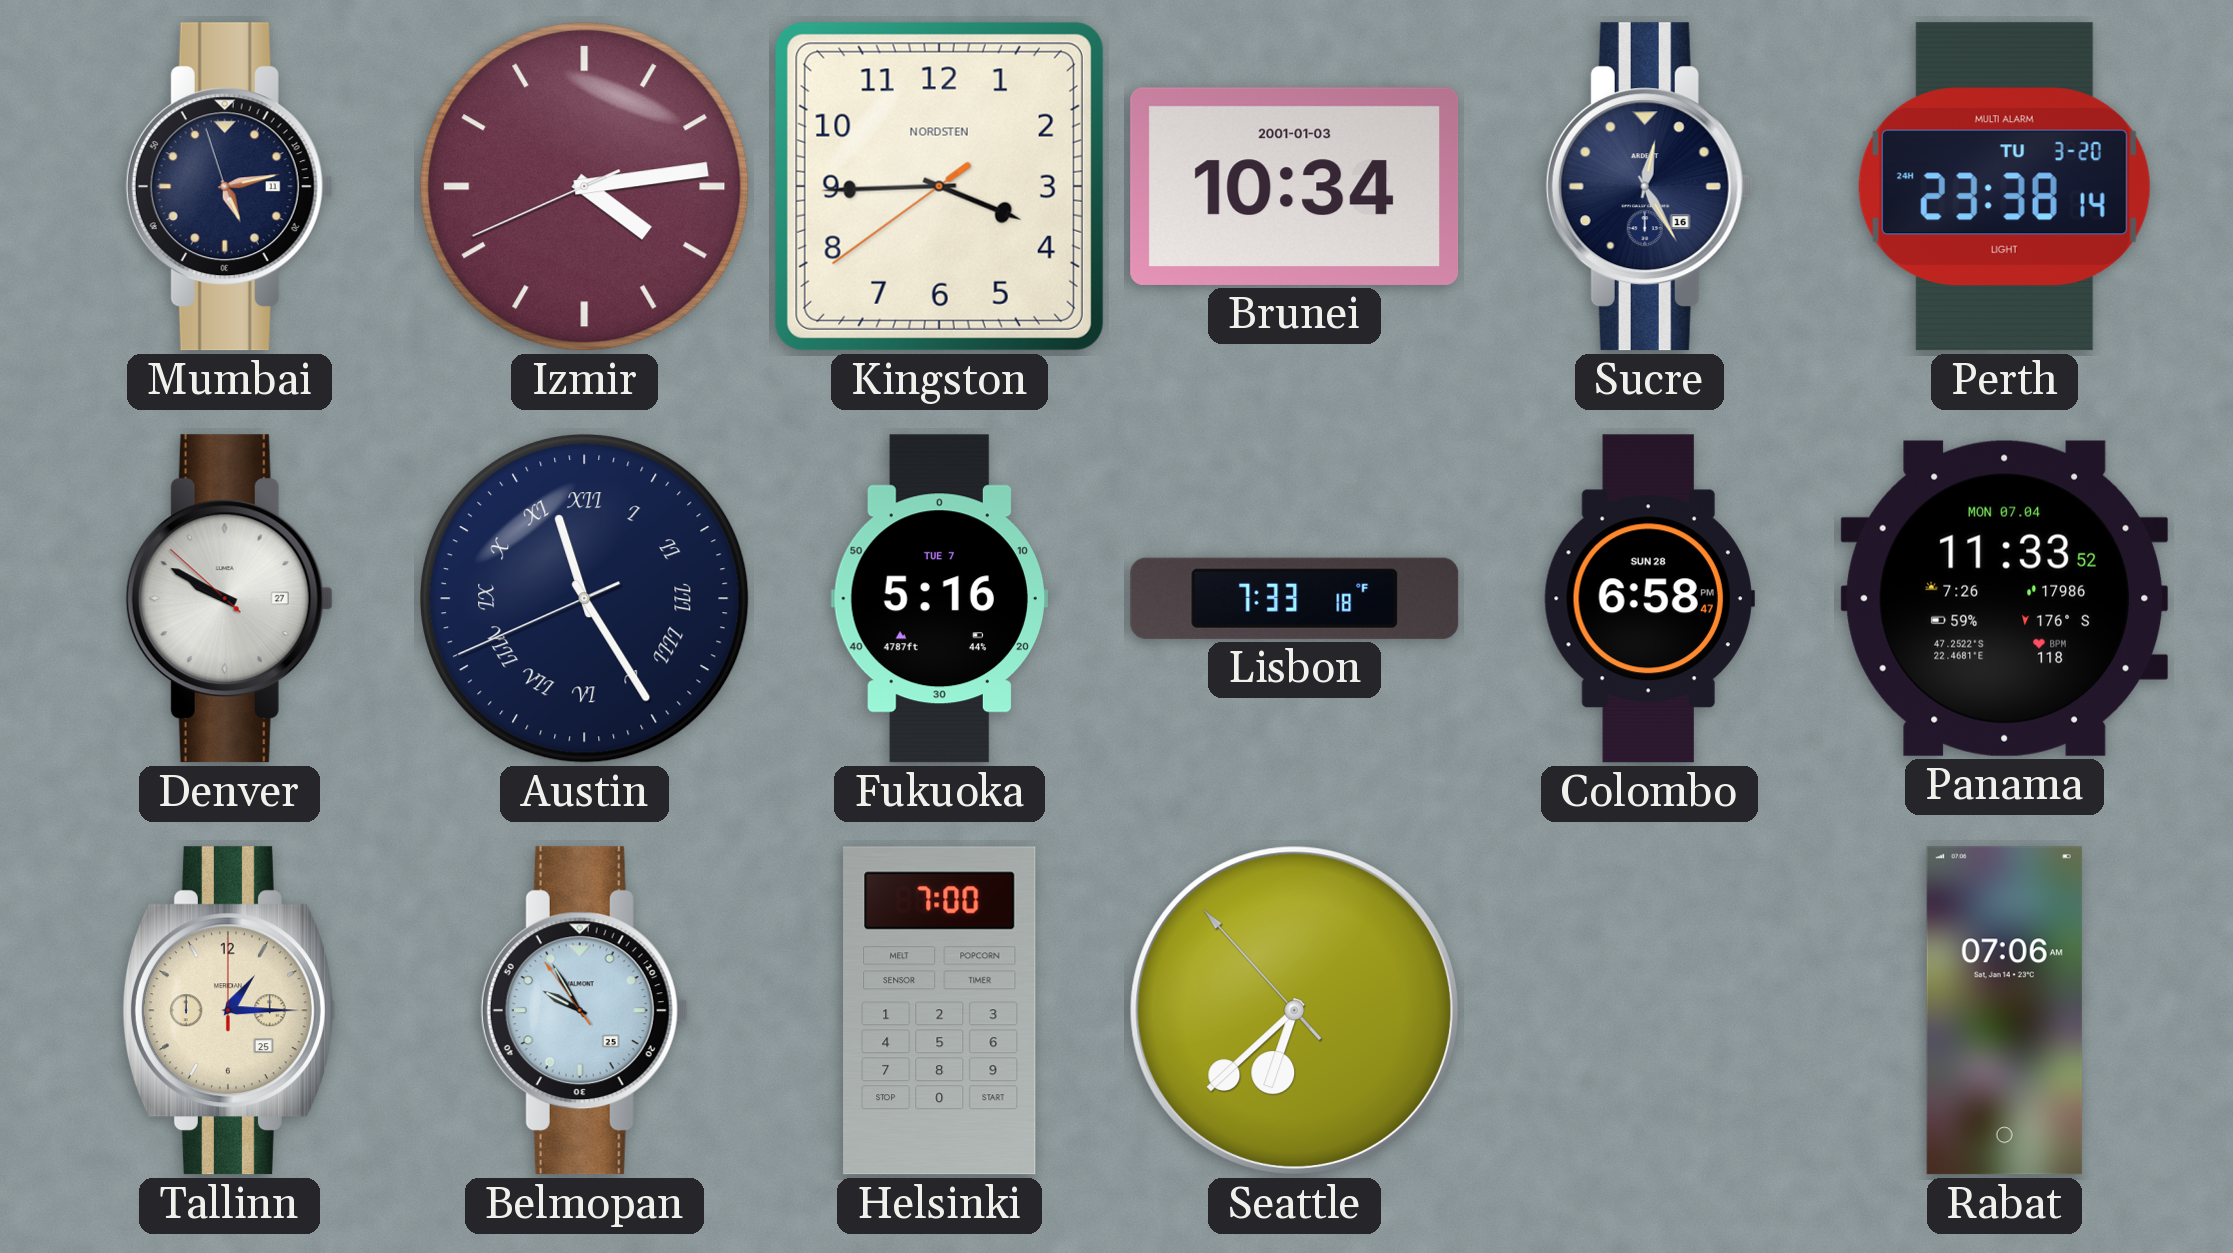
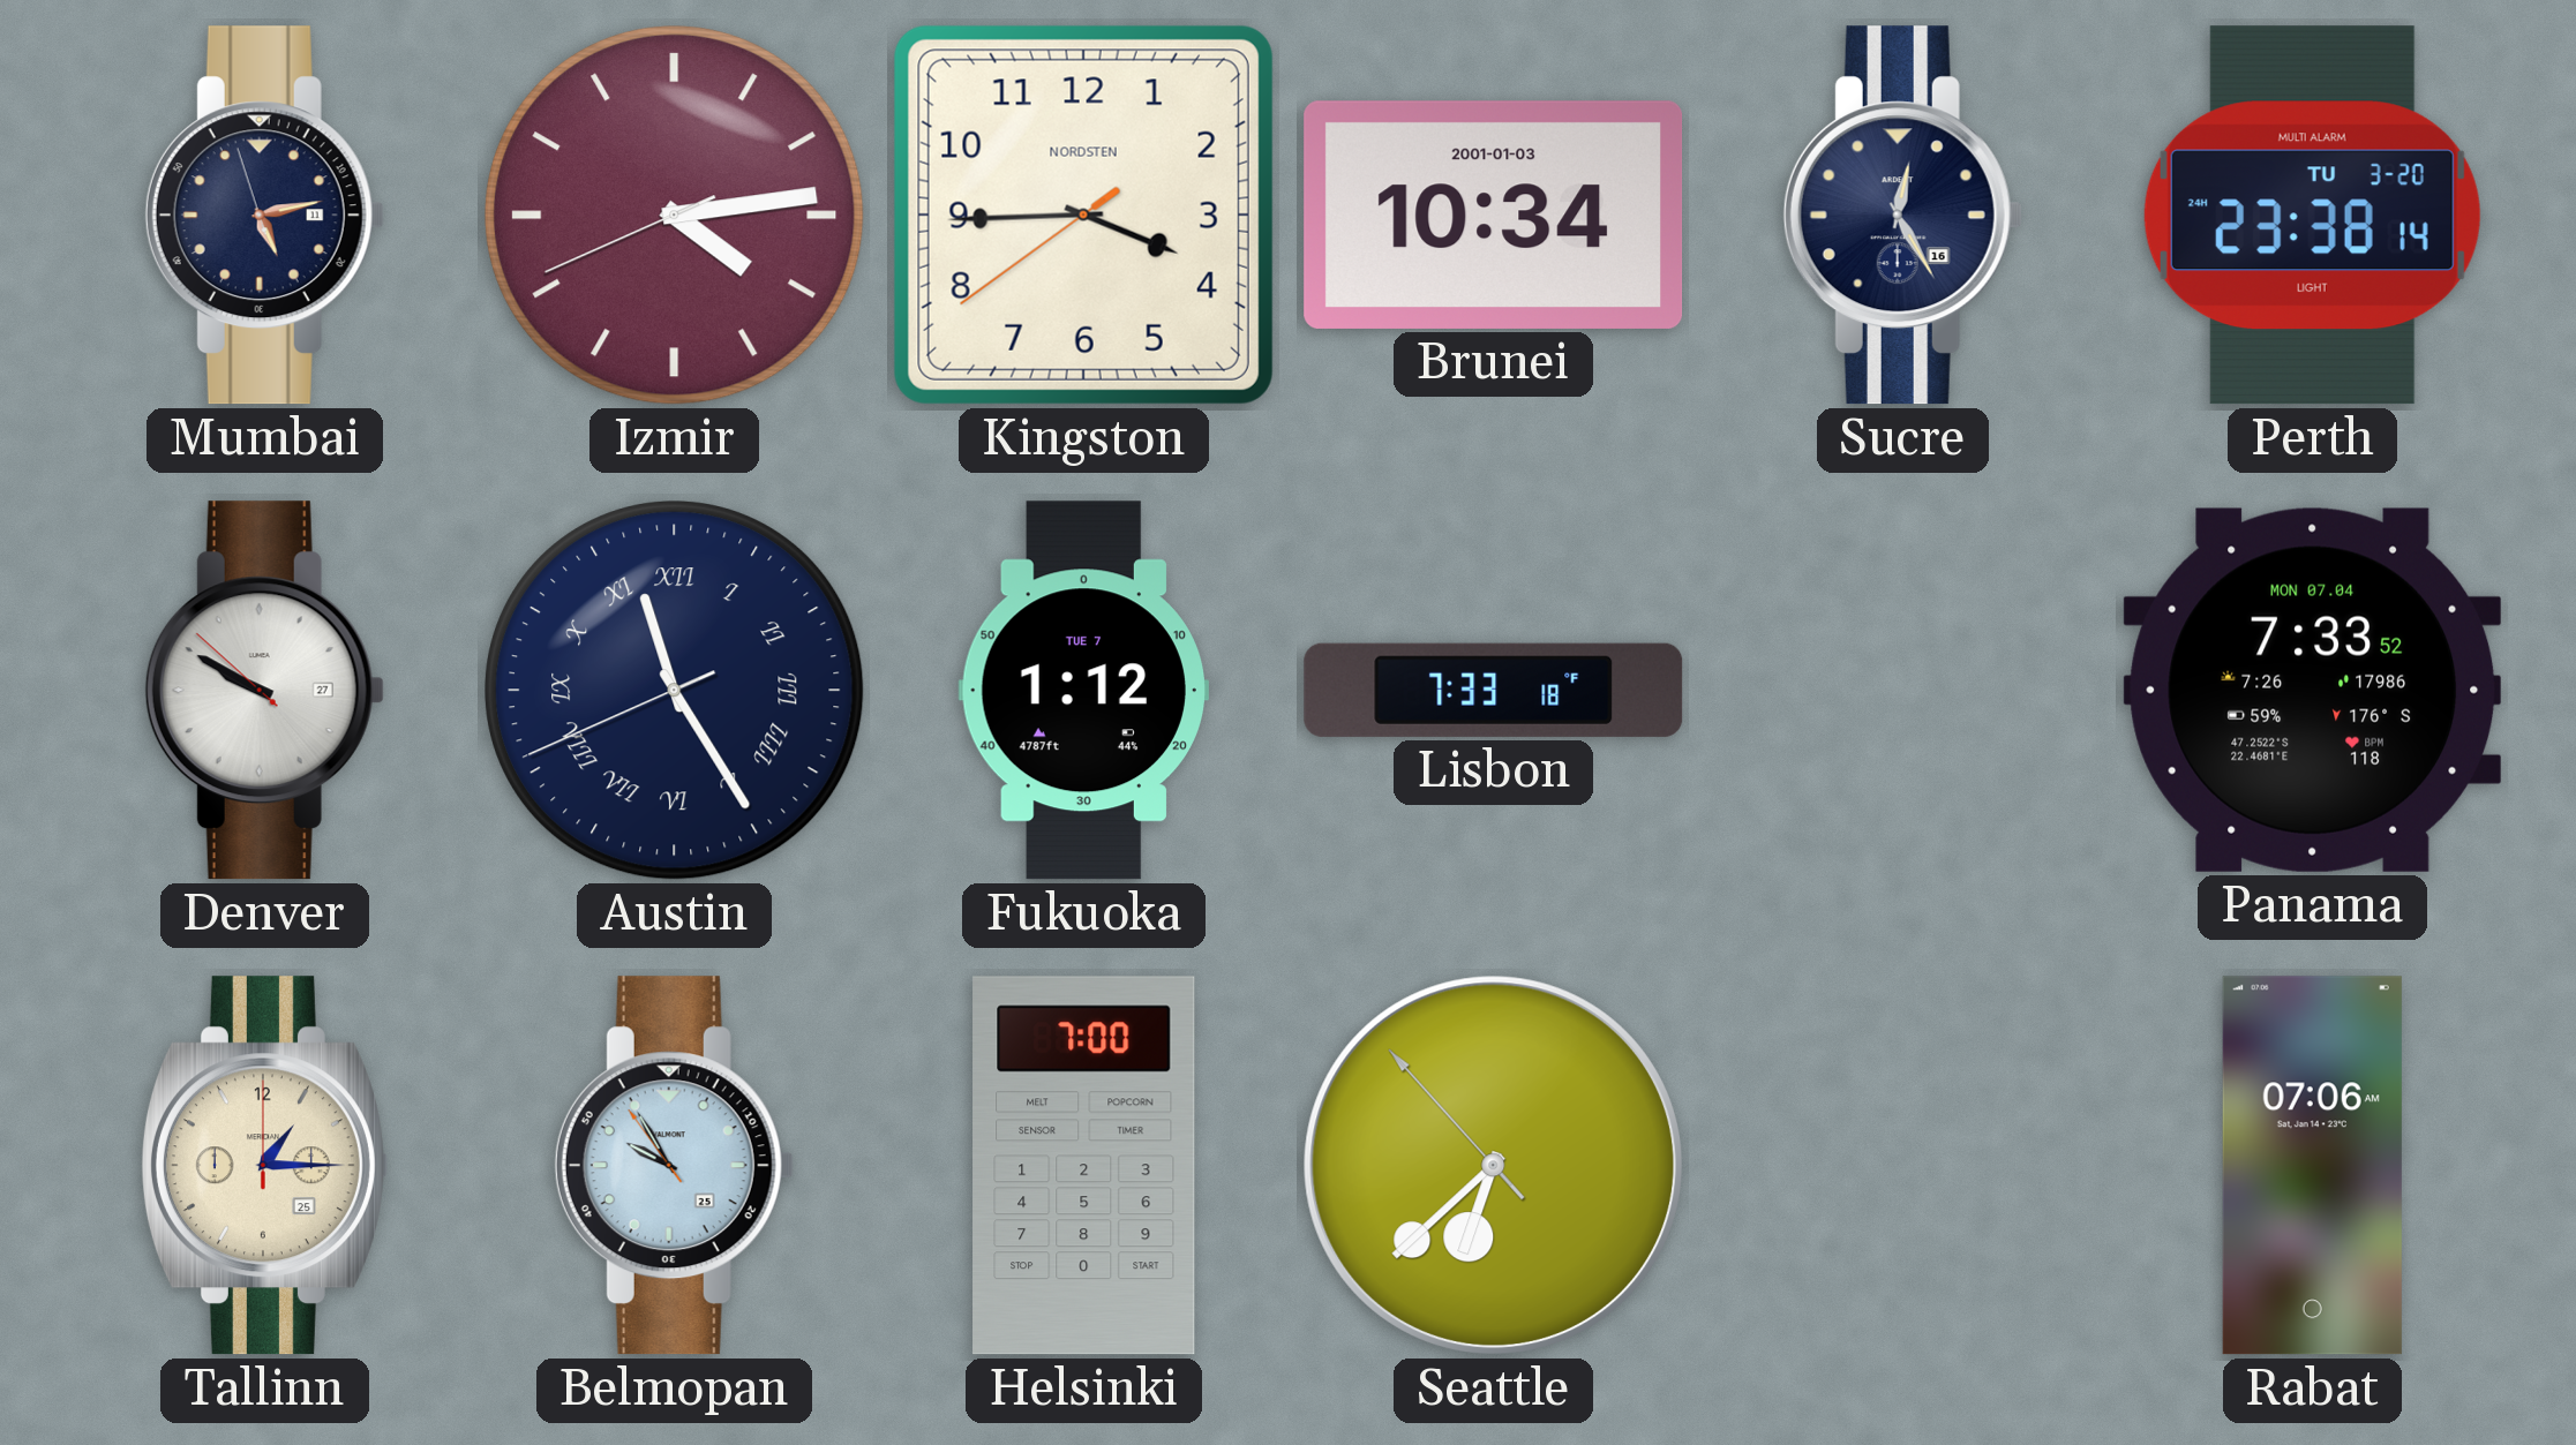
Fukuoka: 5:16 -> 1:12 (1083, 691)
Colombo: 6:58 -> none (1649, 599)
Panama: 11:33 -> 7:33 (2313, 690)
